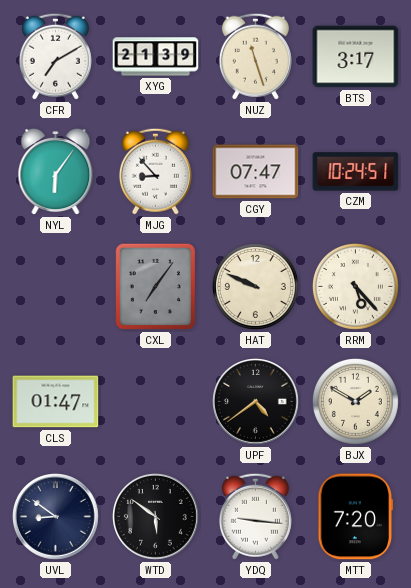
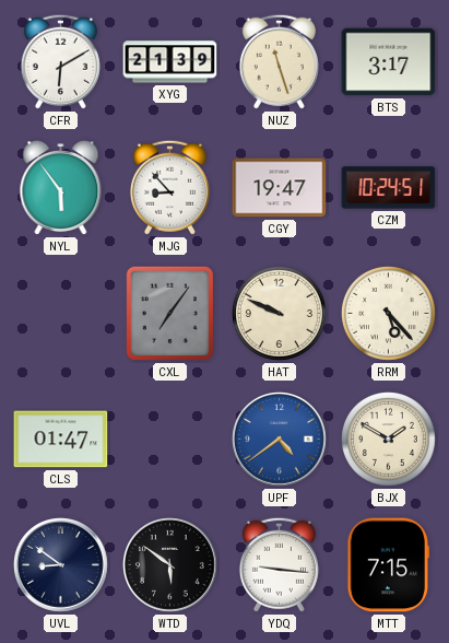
CFR: 7:10 -> 6:10 (60, 61)
NYL: 6:06 -> 5:54 (61, 188)
CGY: 07:47 -> 19:47 (280, 188)
UPF dial: black -> blue (280, 440)
MTT: 7:20 -> 7:15 (389, 565)
